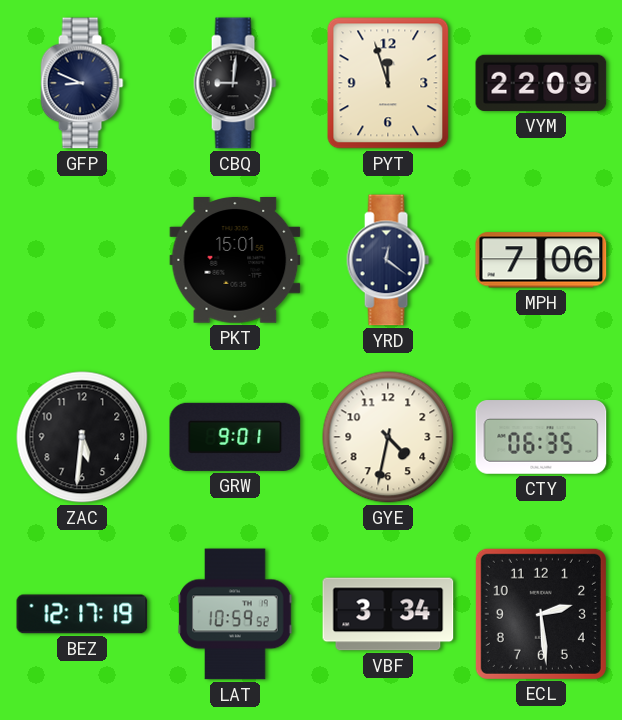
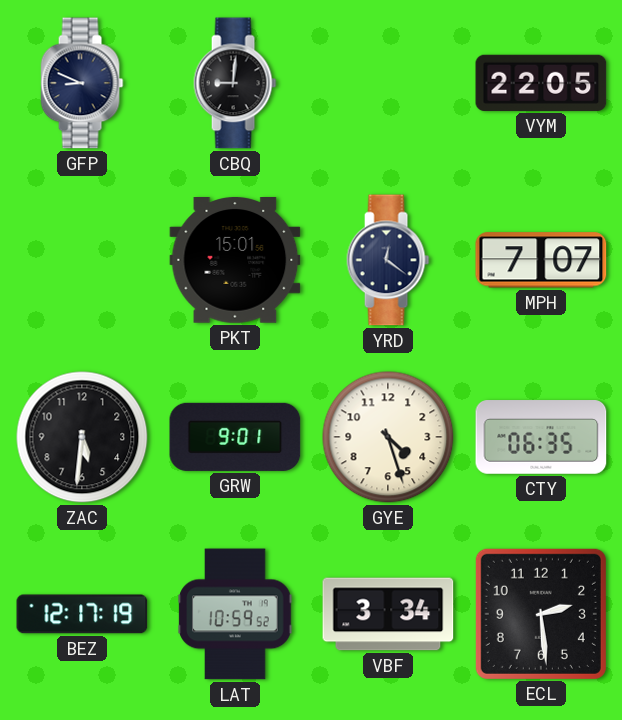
PYT: 11:57 -> none (388, 83)
VYM: 22:09 -> 22:05 (541, 83)
MPH: 7:06 -> 7:07 (541, 260)
GYE: 4:32 -> 4:27 (388, 437)
